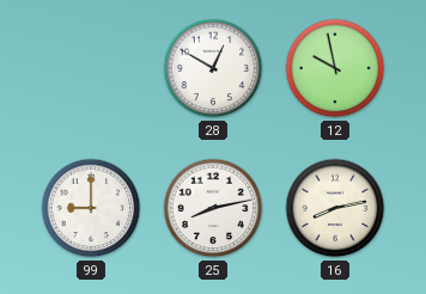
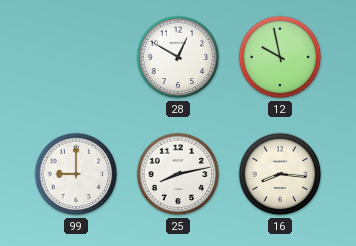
16: 8:13 -> 8:16 (280, 174)
